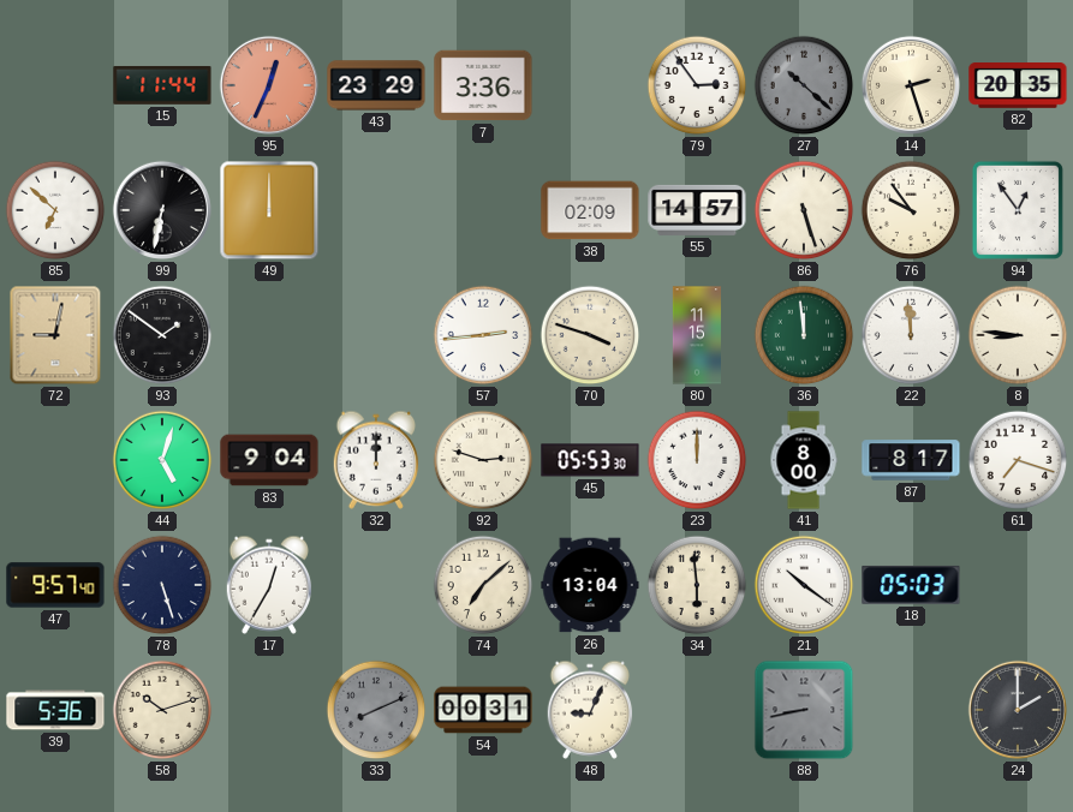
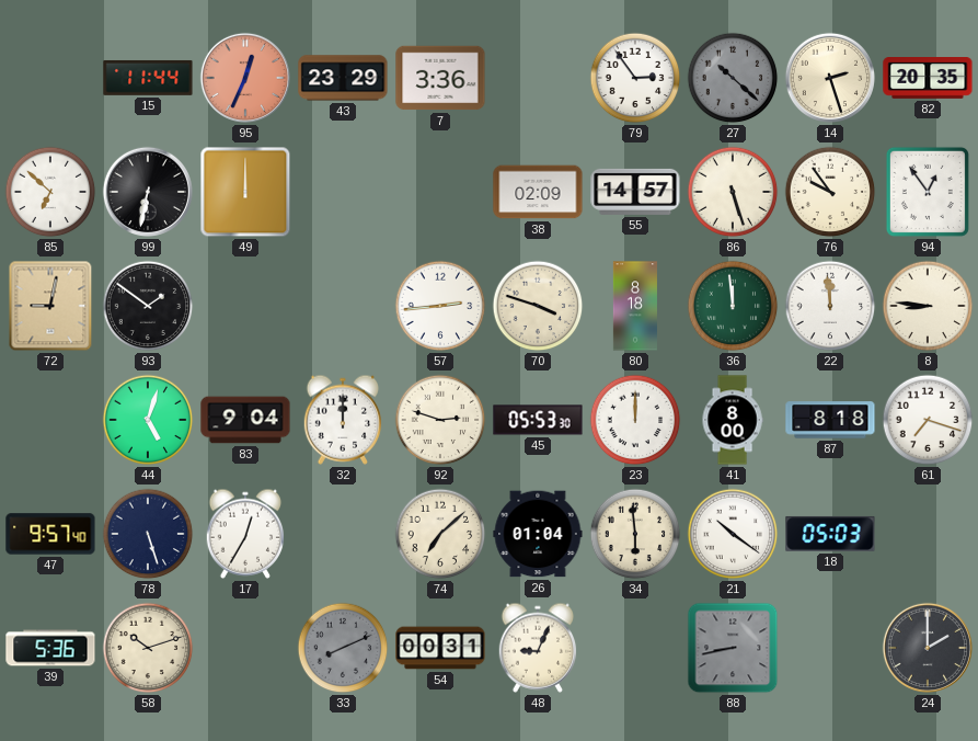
80: 11:15 -> 8:18 (635, 306)
87: 8:17 -> 8:18 (830, 420)
26: 13:04 -> 01:04 (538, 534)
